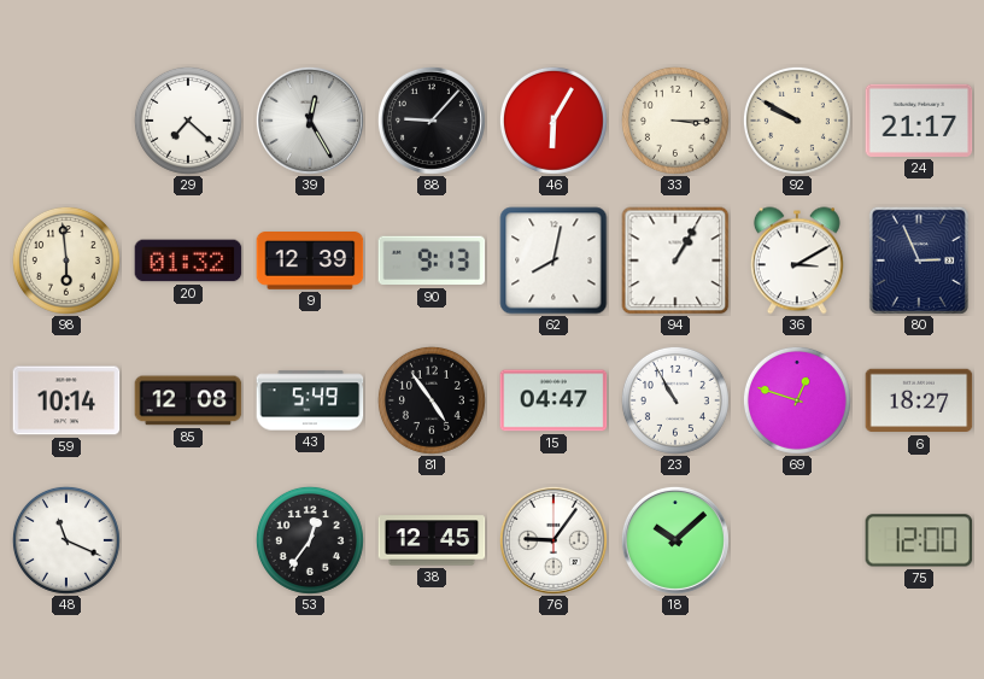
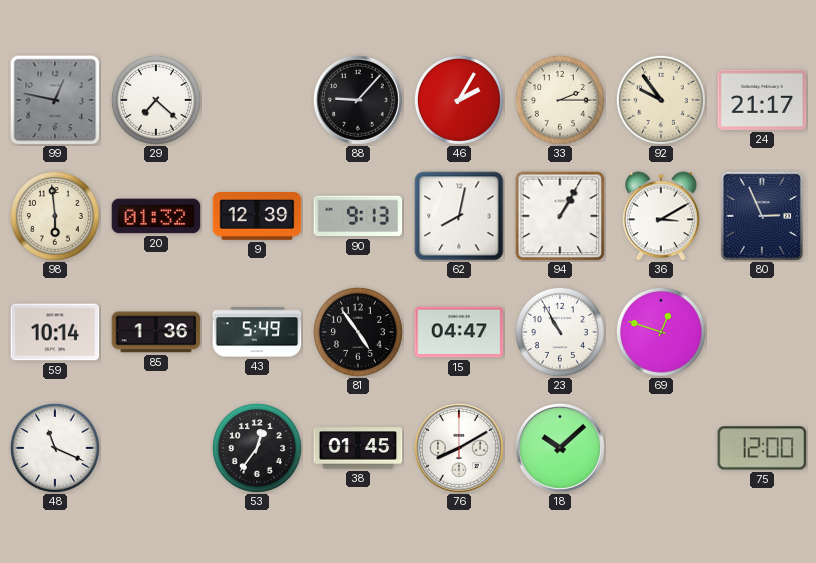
99: none -> 12:47 (55, 100)
39: 12:25 -> none (310, 121)
46: 6:05 -> 2:05 (459, 100)
33: 3:15 -> 2:15 (560, 100)
92: 9:50 -> 9:54 (661, 100)
85: 12:08 -> 1:36 (156, 332)
6: 18:27 -> none (919, 400)
38: 12:45 -> 01:45 (358, 448)
76: 9:06 -> 8:10 (459, 448)
